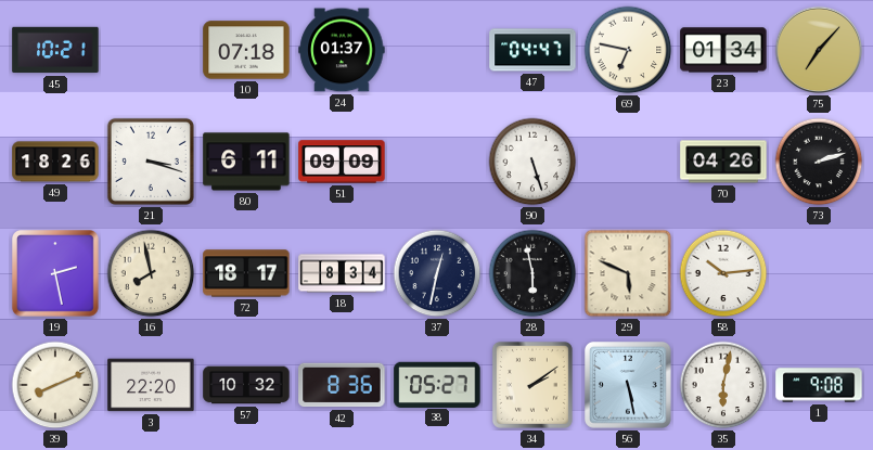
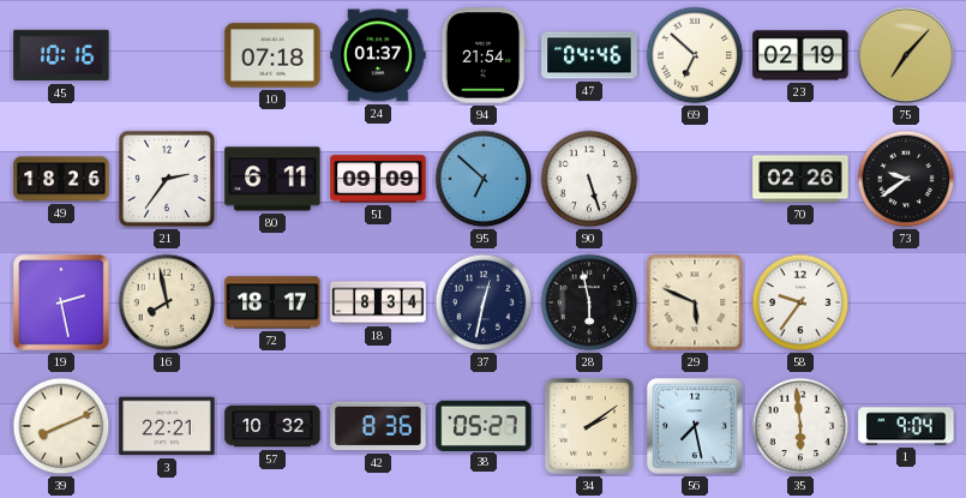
45: 10:21 -> 10:16 (61, 55)
94: none -> 21:54 (484, 55)
47: 04:47 -> 04:46 (589, 55)
69: 6:47 -> 6:52 (695, 55)
23: 01:34 -> 02:19 (800, 55)
21: 3:18 -> 2:36 (167, 179)
95: none -> 6:52 (484, 179)
70: 04:26 -> 02:26 (800, 179)
73: 2:12 -> 9:39 (906, 179)
58: 10:14 -> 9:36 (800, 302)
3: 22:20 -> 22:21 (167, 426)
56: 5:28 -> 7:28 (696, 427)
35: 6:02 -> 5:59 (800, 426)
1: 9:08 -> 9:04 (906, 426)
